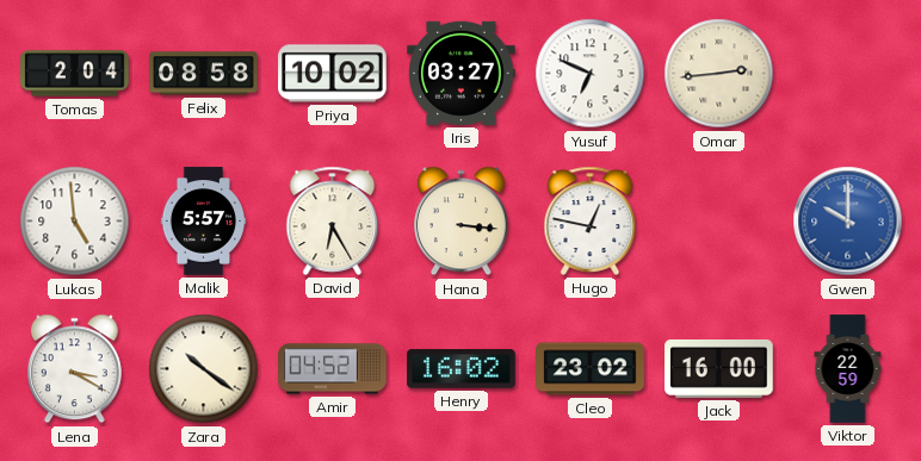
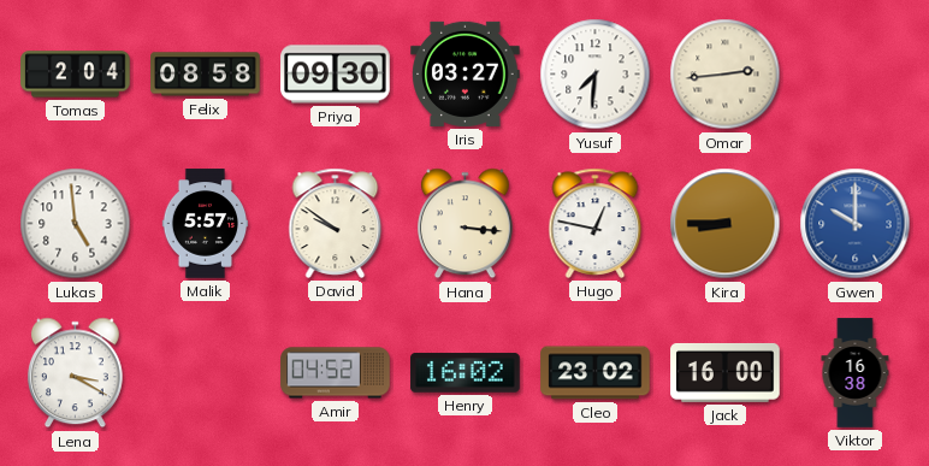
Priya: 10:02 -> 09:30 (336, 75)
Yusuf: 6:49 -> 7:31 (596, 75)
David: 6:25 -> 9:51 (336, 223)
Kira: none -> 8:45 (726, 224)
Zara: 10:21 -> none (204, 369)
Viktor: 22:59 -> 16:38 (856, 373)
